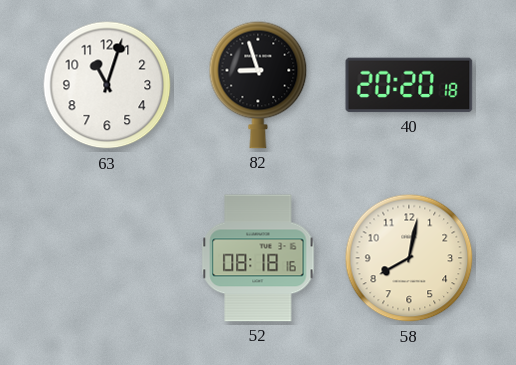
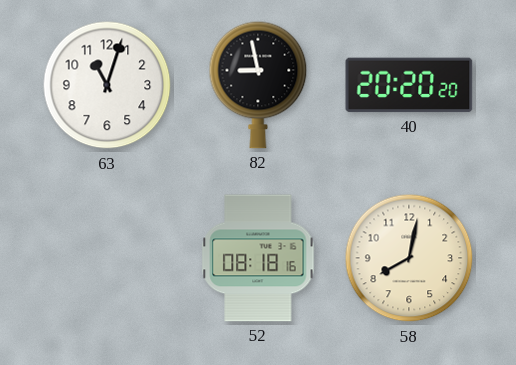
82: 8:57 -> 8:58 (258, 85)
40: 20:20:18 -> 20:20:20 (409, 85)
